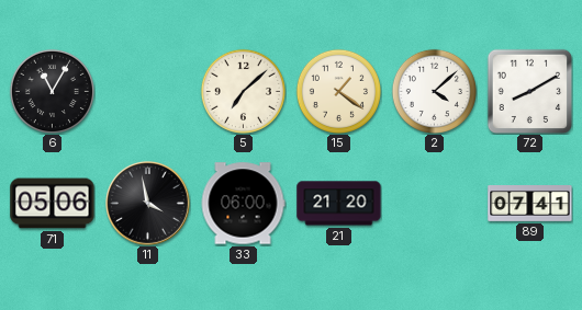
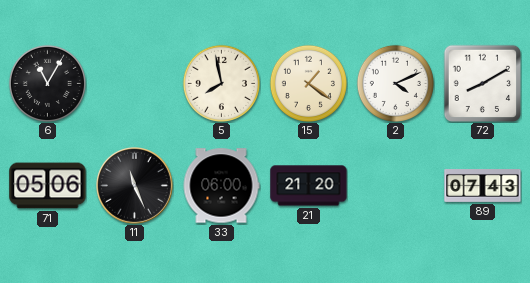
5: 7:08 -> 7:58 (221, 83)
2: 4:08 -> 4:11 (395, 83)
11: 3:58 -> 11:26 (135, 186)
89: 07:41 -> 07:43 (483, 186)
